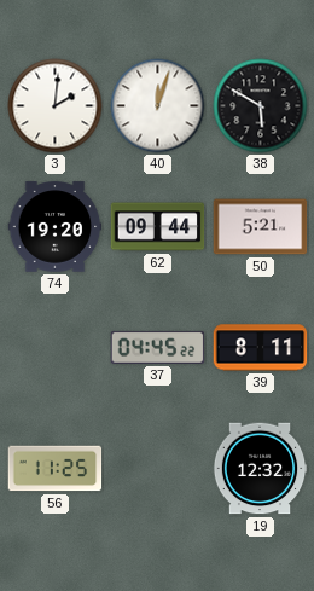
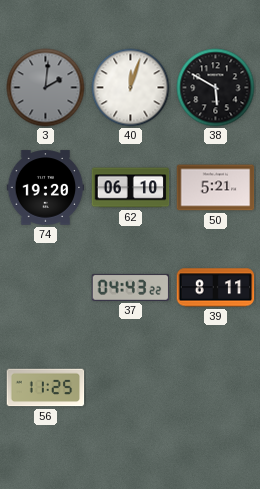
3 dial: white -> grey (46, 88)
62: 09:44 -> 06:10 (131, 188)
37: 04:45 -> 04:43 (131, 287)
19: 12:32 -> none (260, 469)
